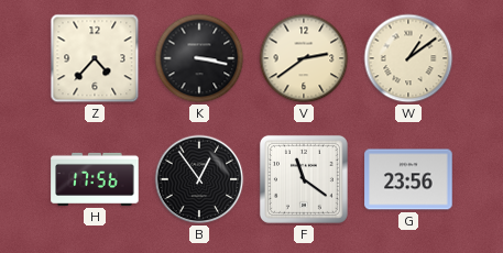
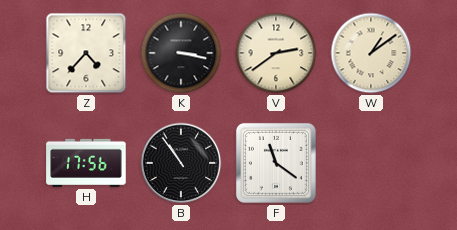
B: 12:54 -> 10:54 (181, 163)
G: 23:56 -> none (408, 179)
